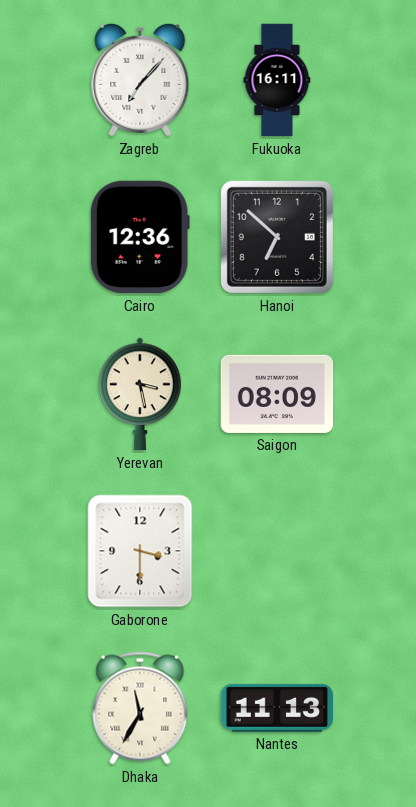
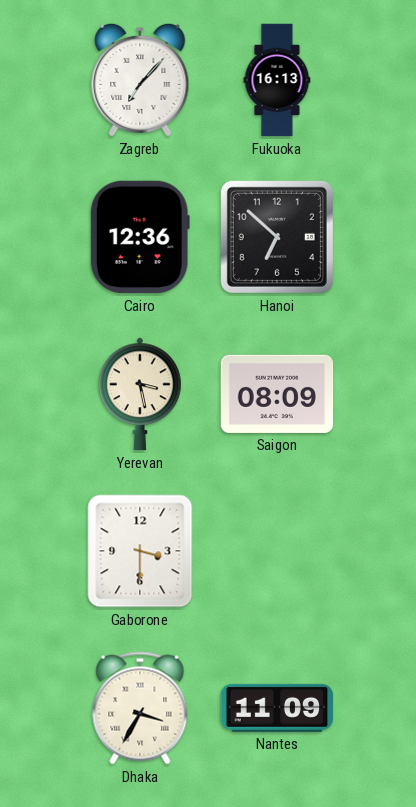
Fukuoka: 16:11 -> 16:13 (277, 80)
Dhaka: 11:35 -> 3:35 (140, 708)
Nantes: 11:13 -> 11:09 (277, 708)
